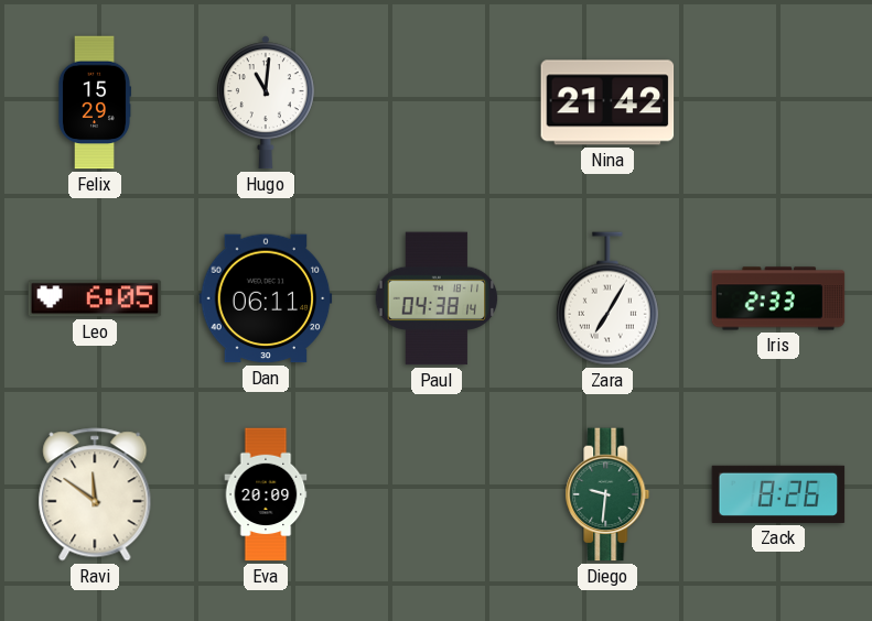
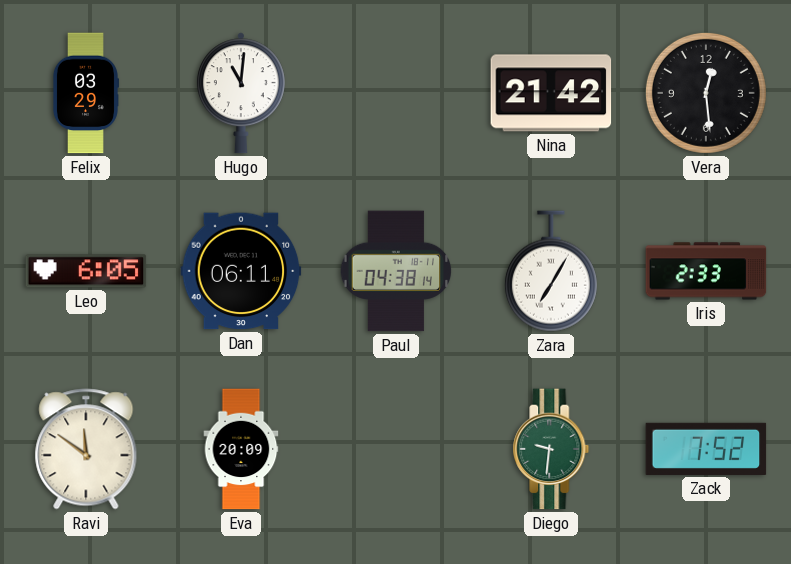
Felix: 15:29 -> 03:29 (85, 93)
Vera: none -> 12:29 (706, 93)
Zack: 8:26 -> 7:52 (706, 449)
